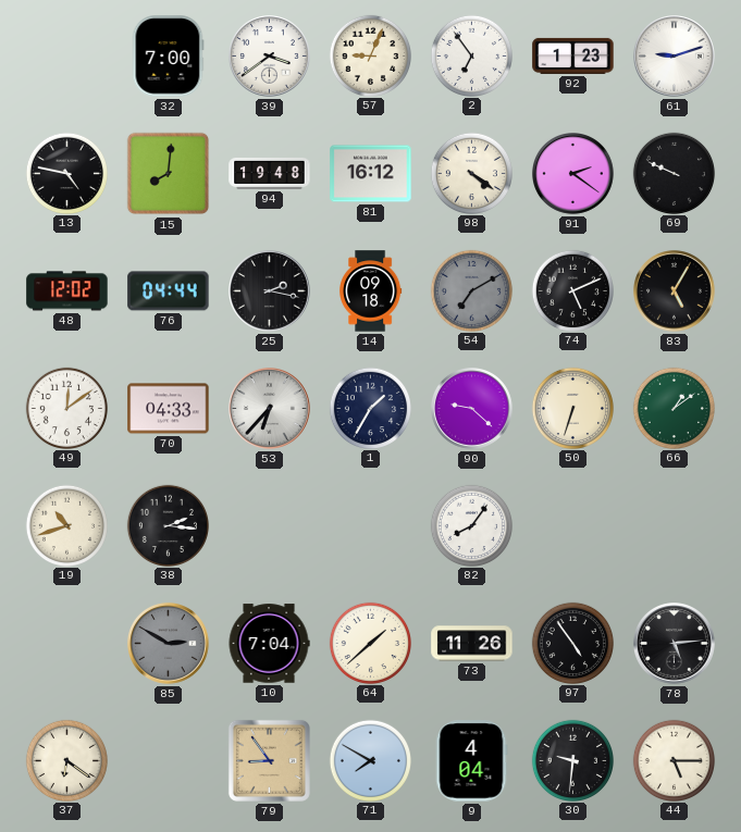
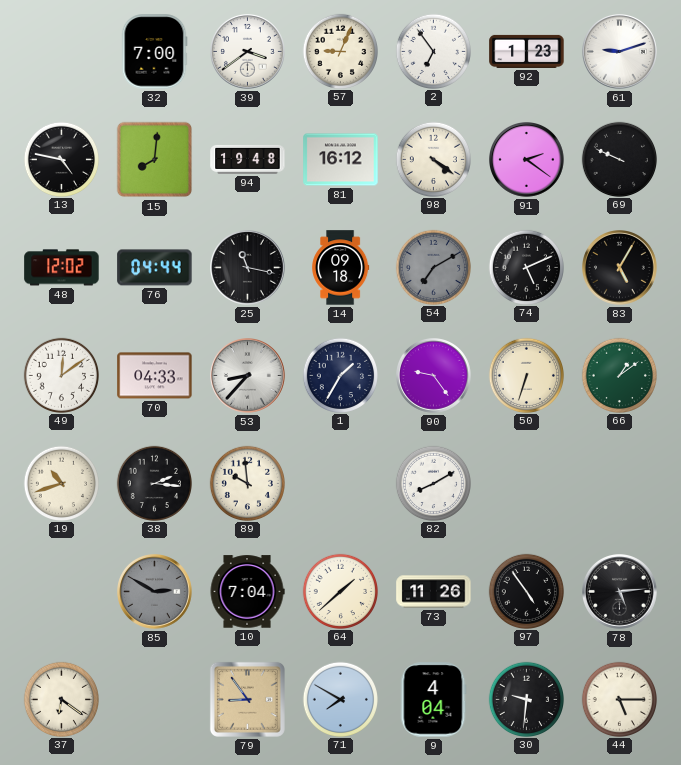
25: 2:17 -> 11:17 (248, 268)
53: 6:37 -> 8:37 (248, 376)
90: 9:22 -> 9:24 (434, 376)
89: none -> 9:59 (247, 483)
82: 8:06 -> 8:10 (433, 483)
